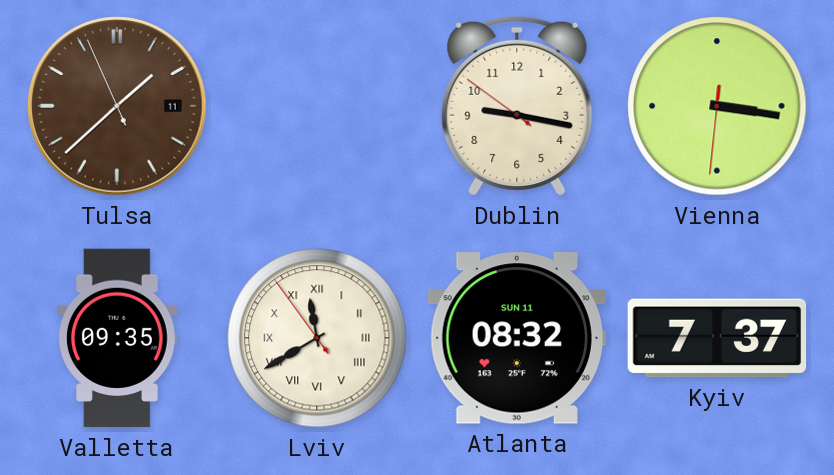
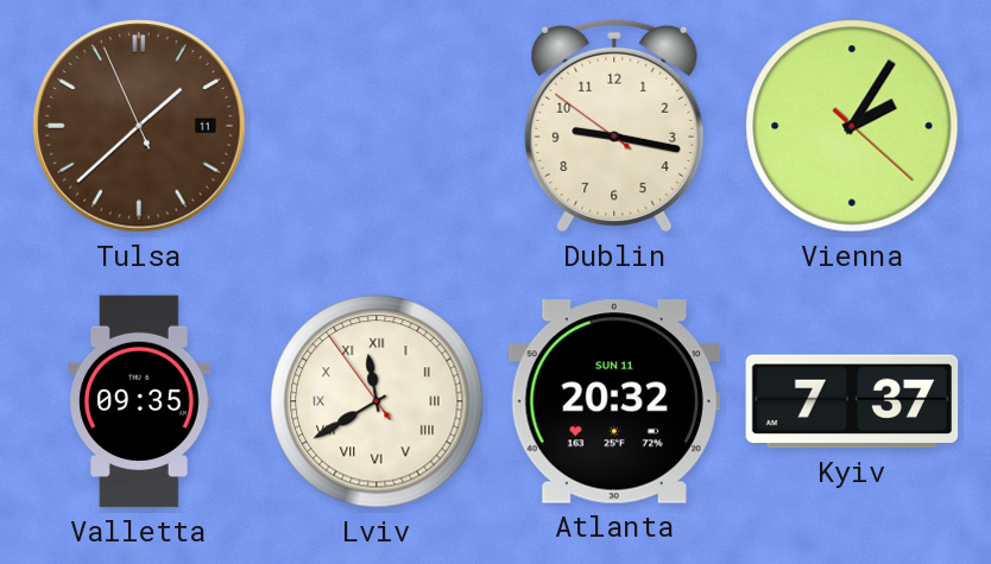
Vienna: 3:16 -> 2:05 (852, 126)
Atlanta: 08:32 -> 20:32 (614, 401)
